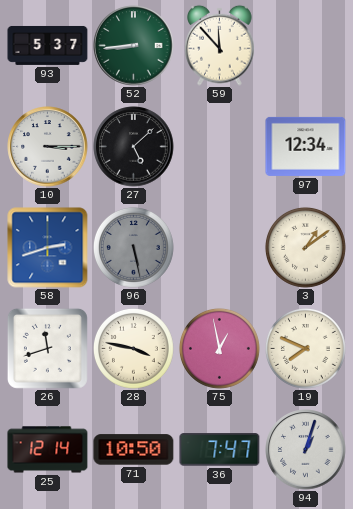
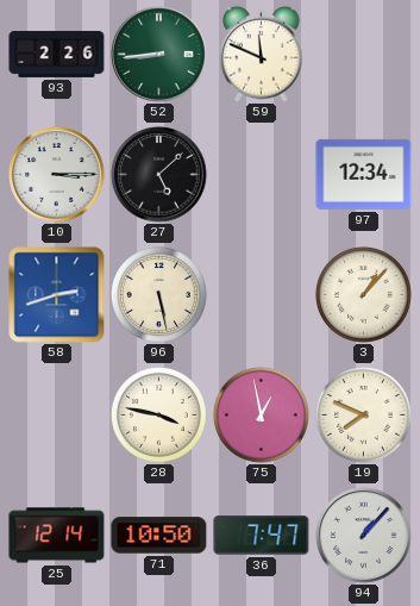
93: 5:37 -> 2:26 (57, 54)
59: 11:53 -> 11:49 (262, 54)
96 dial: grey -> cream (158, 294)
3: 1:09 -> 1:07 (363, 294)
26: 11:42 -> none (47, 348)
94: 1:03 -> 1:07 (364, 536)
